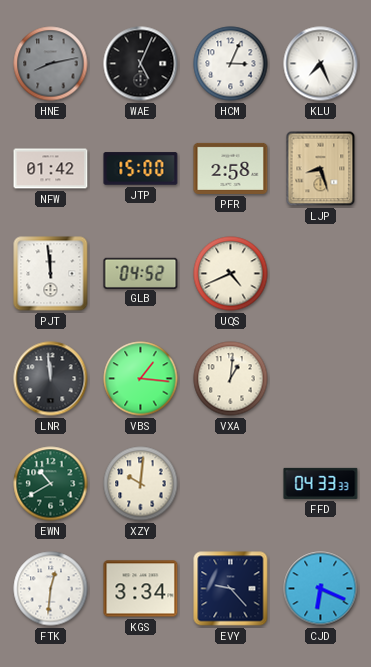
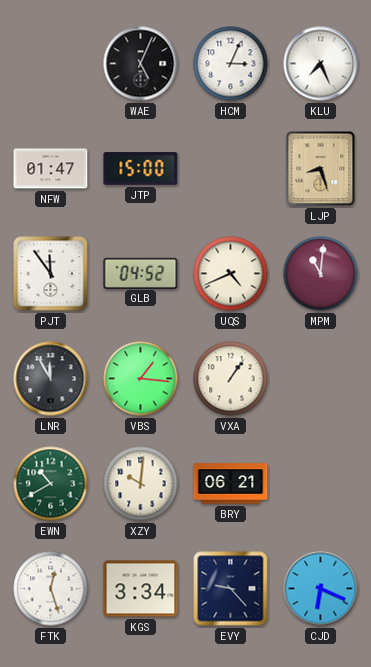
HNE: 8:13 -> none (51, 64)
NFW: 01:42 -> 01:47 (51, 169)
PFR: 2:58 -> none (231, 168)
PJT: 11:59 -> 11:54 (51, 274)
MPM: none -> 11:01 (321, 274)
LNR: 11:59 -> 11:55 (51, 379)
VXA: 1:01 -> 1:06 (231, 379)
BRY: none -> 06:21 (231, 484)
FFD: 04:33 -> none (321, 483)
FTK: 12:31 -> 12:27 (51, 589)
